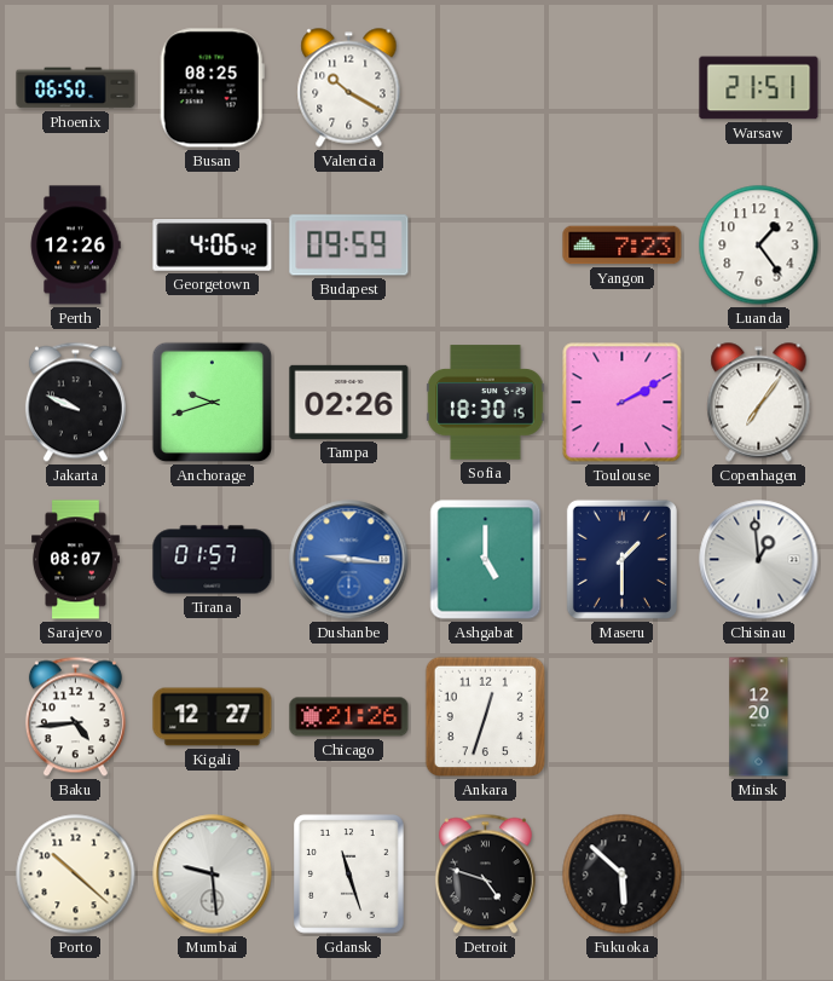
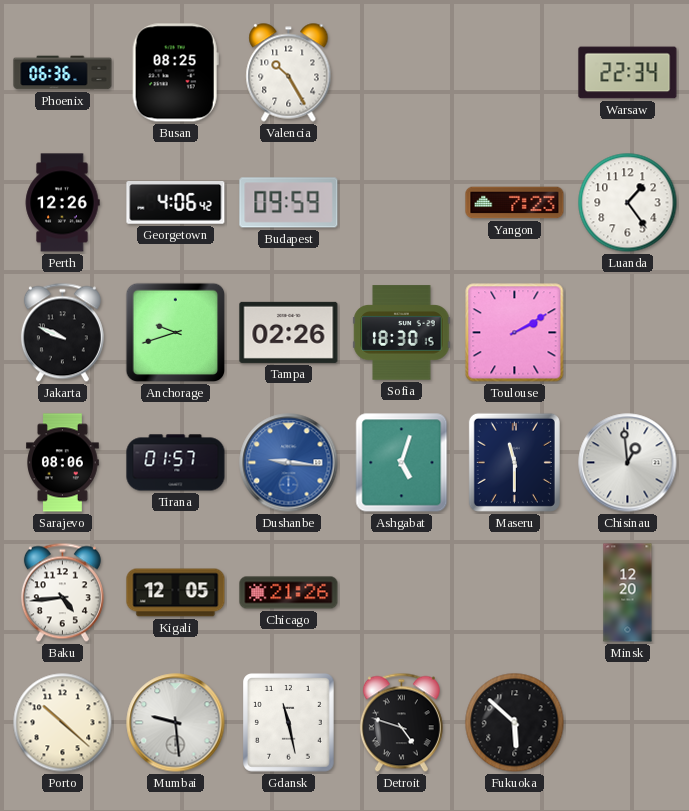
Phoenix: 06:50 -> 06:36 (63, 73)
Valencia: 10:20 -> 10:25 (289, 73)
Warsaw: 21:51 -> 22:34 (628, 73)
Copenhagen: 7:06 -> none (759, 403)
Sarajevo: 08:07 -> 08:06 (63, 463)
Ashgabat: 5:00 -> 5:03 (402, 463)
Maseru: 1:30 -> 11:30 (514, 462)
Kigali: 12:27 -> 12:05 (176, 593)
Ankara: 12:33 -> none (486, 717)
Gdansk: 11:27 -> 11:28 (289, 723)
